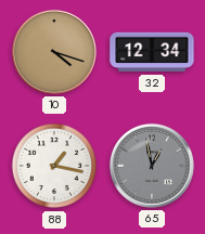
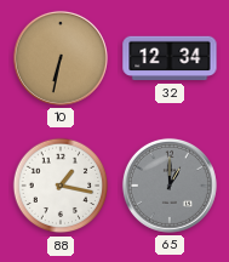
10: 4:18 -> 6:32 (61, 58)
65: 12:58 -> 1:00 (170, 186)
